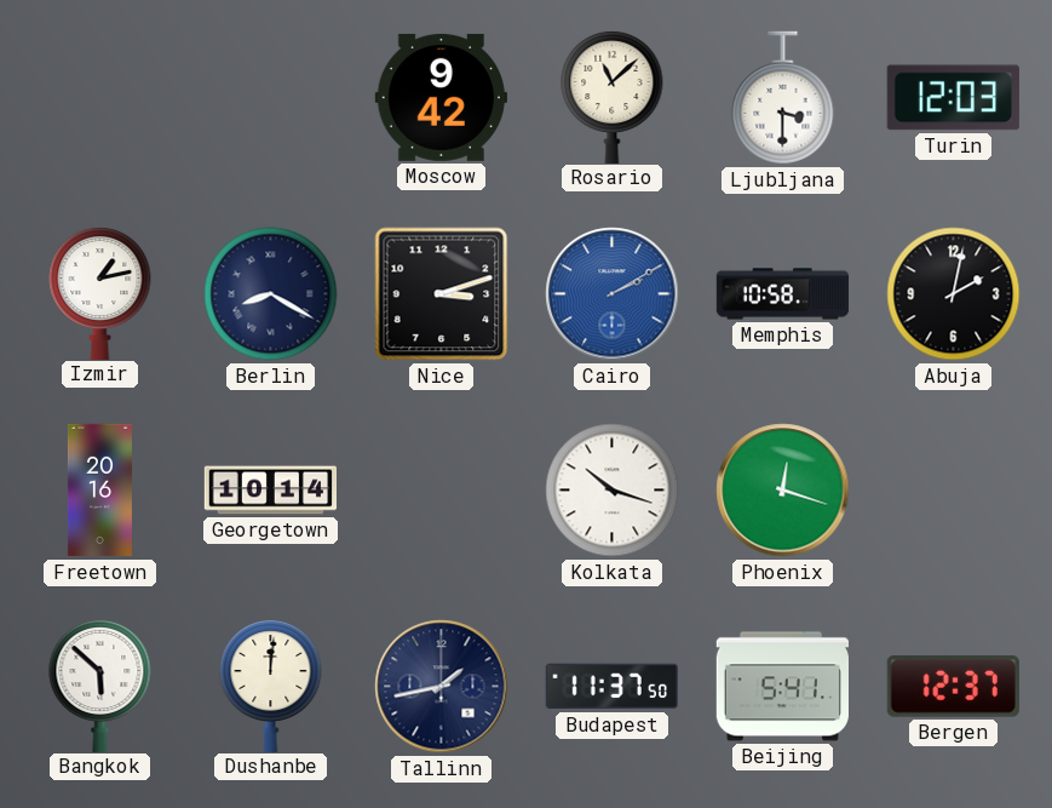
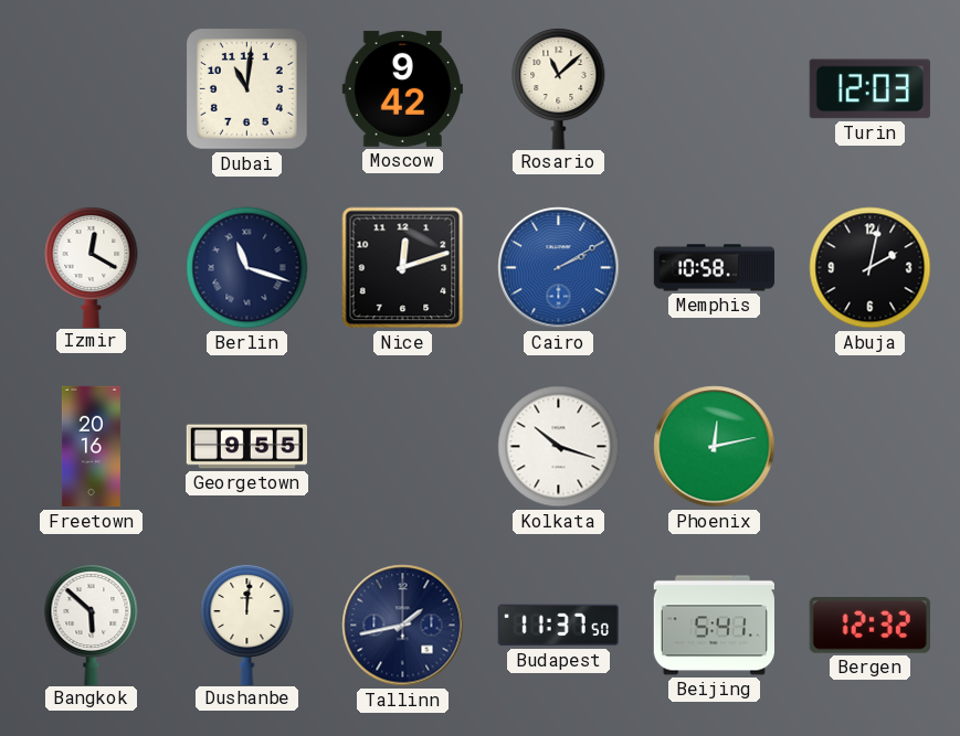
Dubai: none -> 11:01 (247, 89)
Ljubljana: 3:30 -> none (783, 98)
Izmir: 1:13 -> 12:20 (92, 266)
Berlin: 8:20 -> 11:18 (247, 268)
Nice: 3:12 -> 12:12 (403, 268)
Georgetown: 10:14 -> 9:55 (246, 447)
Phoenix: 12:18 -> 12:13 (715, 447)
Bergen: 12:37 -> 12:32 (869, 626)
